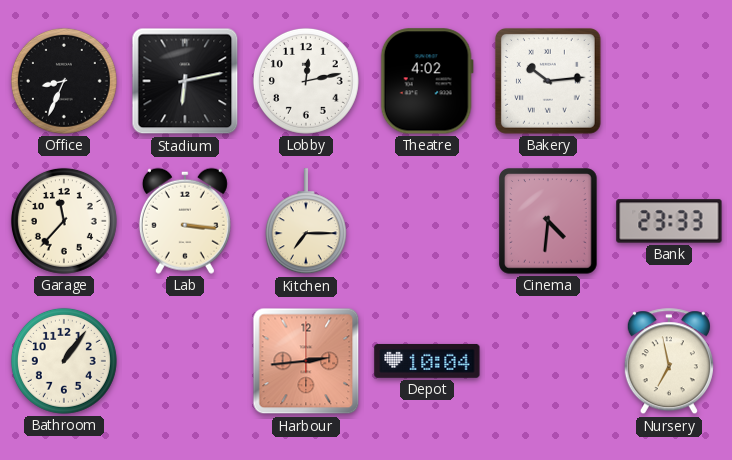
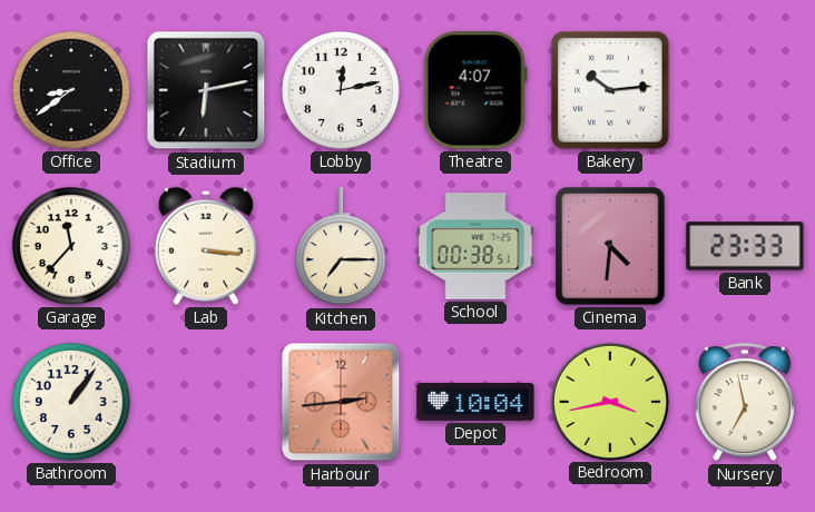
Office: 8:34 -> 8:39 (71, 90)
Theatre: 4:02 -> 4:07 (475, 90)
School: none -> 00:38 (475, 247)
Bedroom: none -> 3:43 (609, 401)
